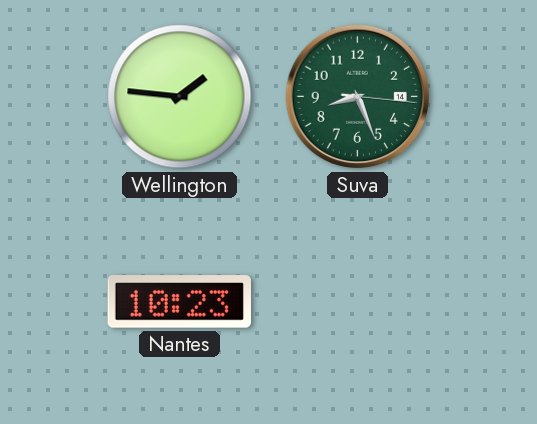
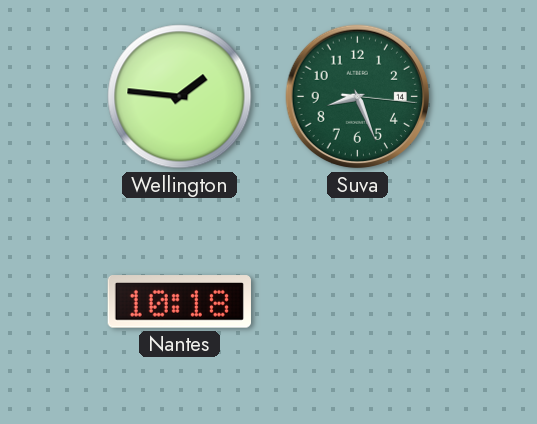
Nantes: 10:23 -> 10:18 (179, 302)
